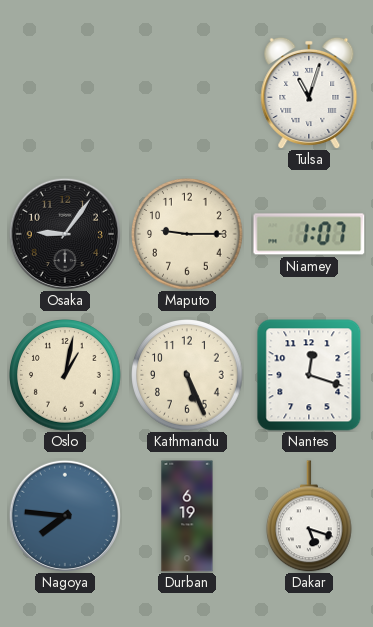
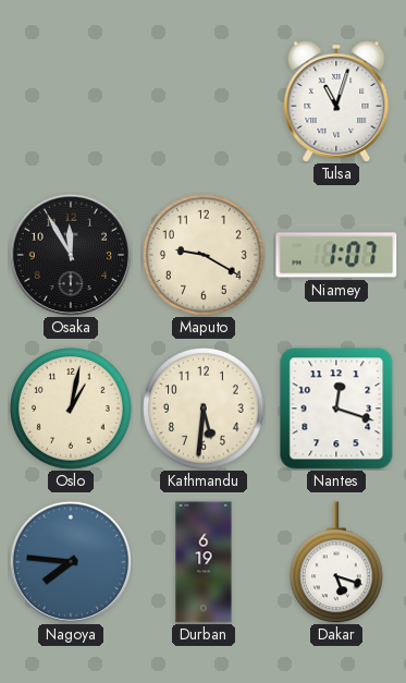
Osaka: 9:06 -> 11:55 (71, 255)
Maputo: 9:15 -> 9:20 (204, 255)
Kathmandu: 5:26 -> 5:31 (204, 408)
